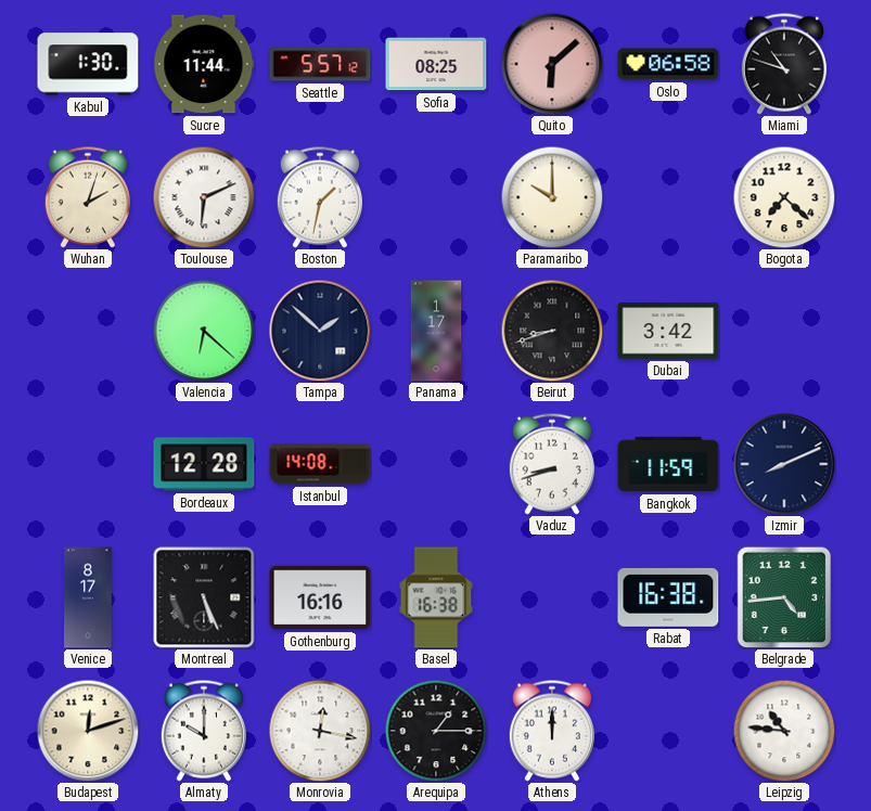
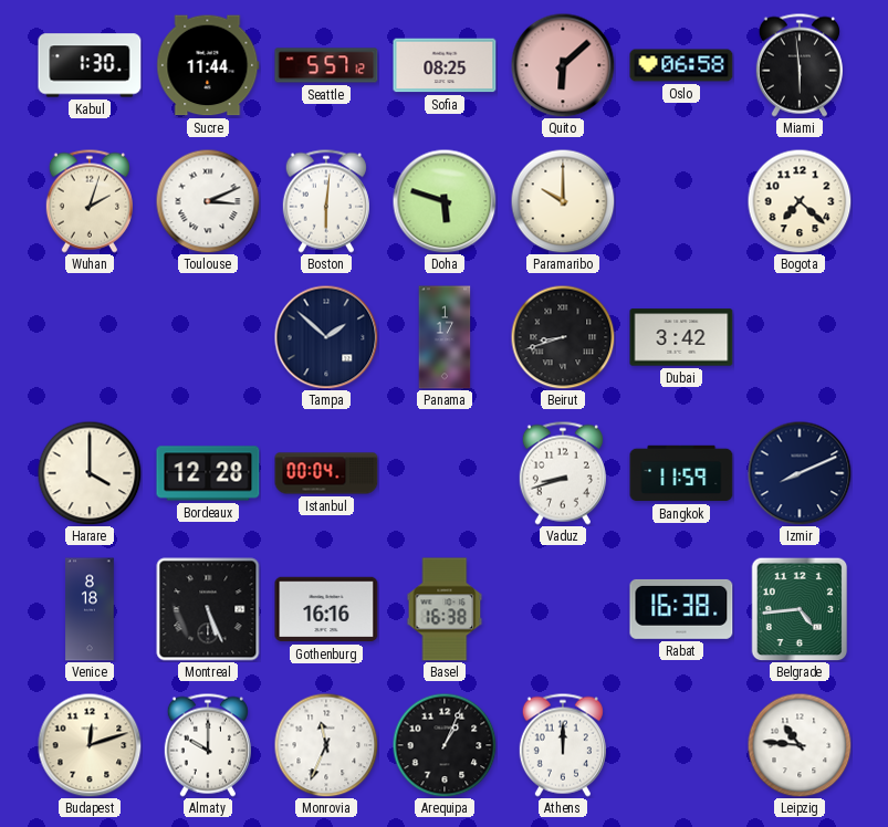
Miami: 10:48 -> 5:59 (800, 65)
Toulouse: 6:11 -> 3:11 (208, 201)
Boston: 1:32 -> 6:01 (326, 201)
Doha: none -> 5:48 (445, 201)
Valencia: 6:22 -> none (204, 331)
Harare: none -> 4:00 (90, 473)
Istanbul: 14:08 -> 00:04 (326, 473)
Venice: 8:17 -> 8:18 (90, 609)
Monrovia: 12:17 -> 11:34 (326, 745)
Arequipa: 1:15 -> 1:04 (445, 745)
